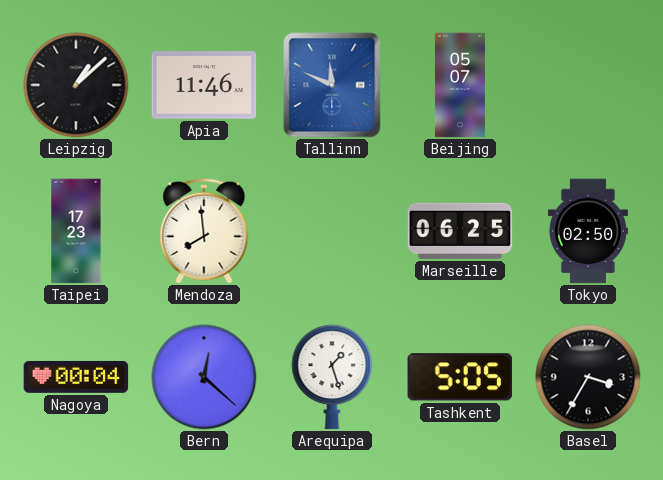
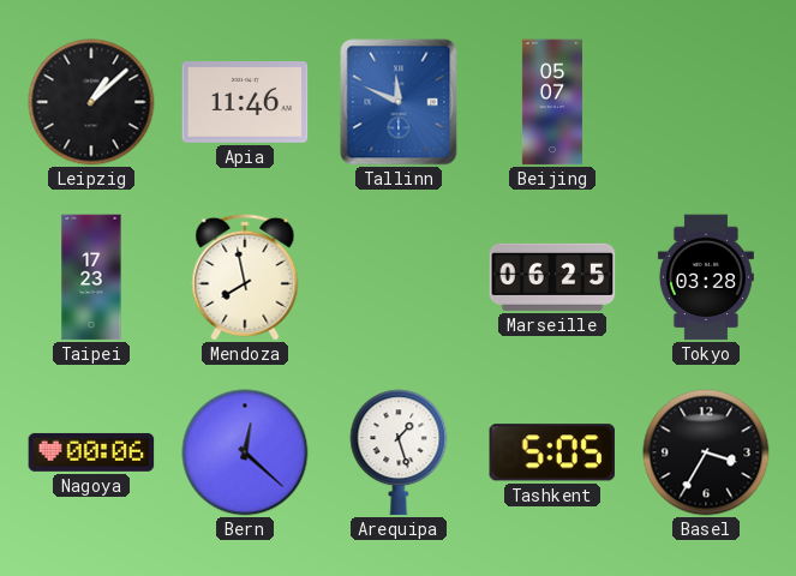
Mendoza: 7:59 -> 7:58 (245, 277)
Tokyo: 02:50 -> 03:28 (706, 277)
Nagoya: 00:04 -> 00:06 (91, 452)
